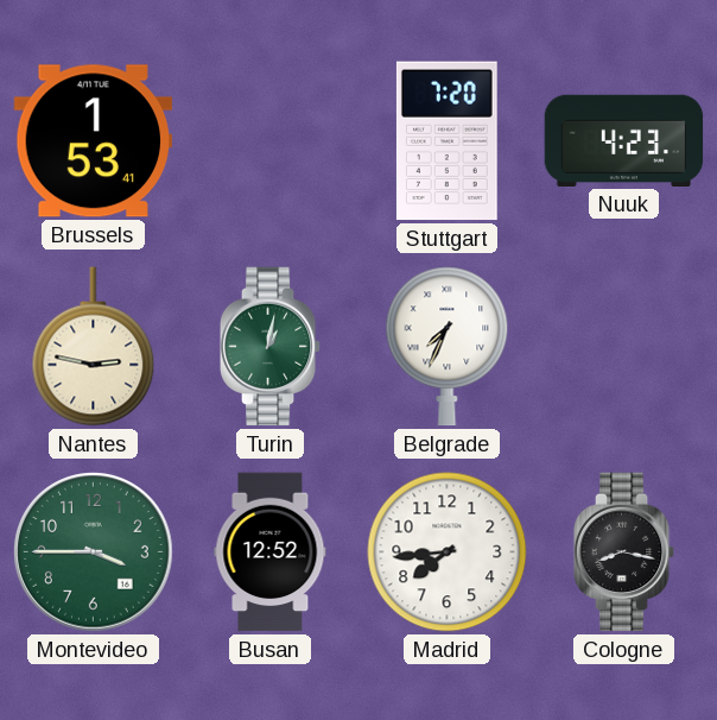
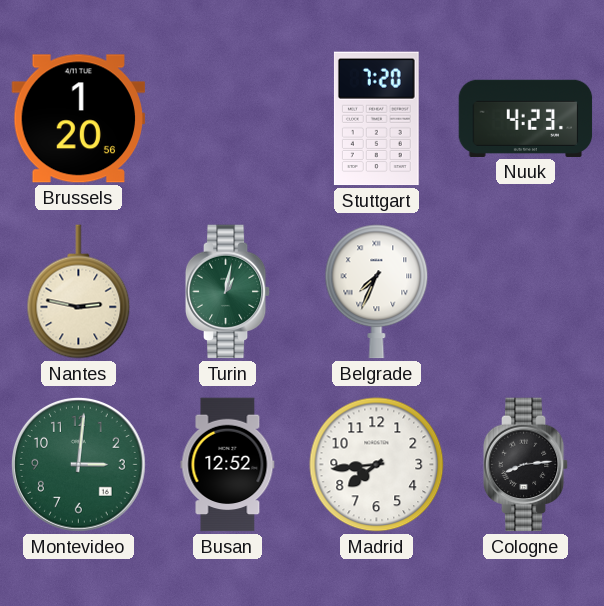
Brussels: 1:53 -> 1:20 (79, 119)
Montevideo: 3:45 -> 3:01 (79, 465)
Cologne: 8:17 -> 8:14 (526, 465)
